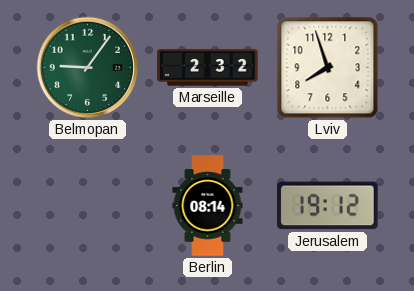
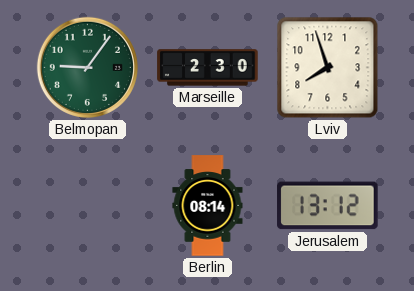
Marseille: 2:32 -> 2:30 (208, 68)
Jerusalem: 19:12 -> 13:12 (328, 206)
